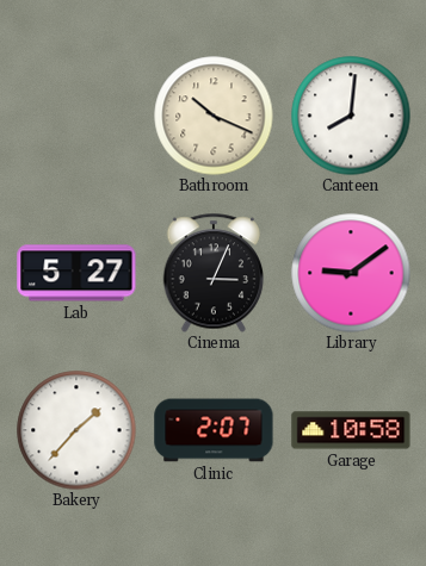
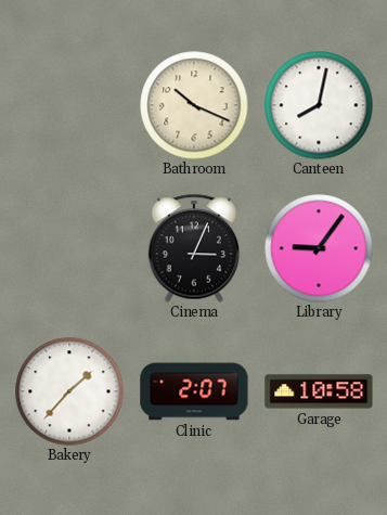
Canteen: 8:01 -> 8:02 (319, 105)
Lab: 5:27 -> none (76, 273)
Library: 9:09 -> 9:06 (319, 248)
